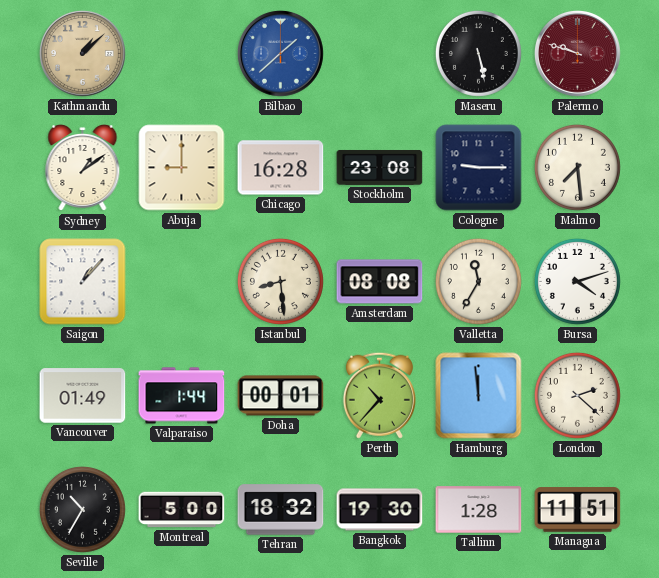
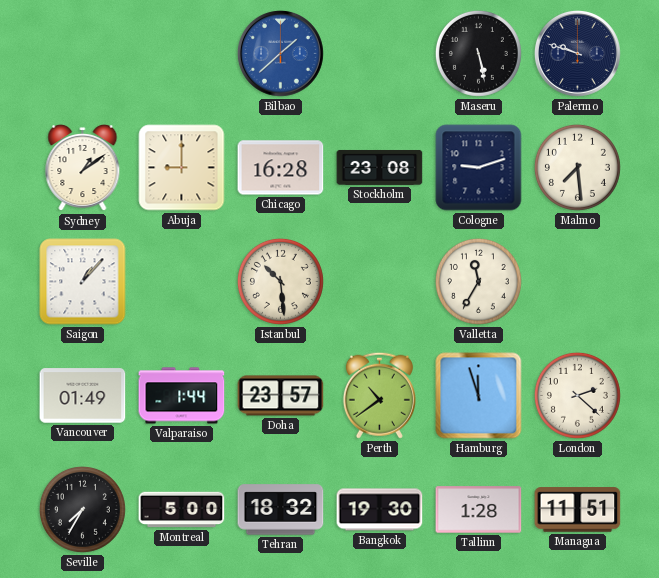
Kathmandu: 1:08 -> none (82, 53)
Palermo dial: burgundy -> navy (577, 53)
Cologne: 9:15 -> 9:12 (479, 168)
Istanbul: 8:29 -> 10:29 (280, 281)
Amsterdam: 08:08 -> none (380, 282)
Bursa: 4:12 -> none (577, 281)
Doha: 00:01 -> 23:57 (281, 396)
Perth: 10:37 -> 10:39 (379, 395)
Hamburg: 11:59 -> 11:57 (479, 396)
Seville: 10:35 -> 7:35 (82, 509)
